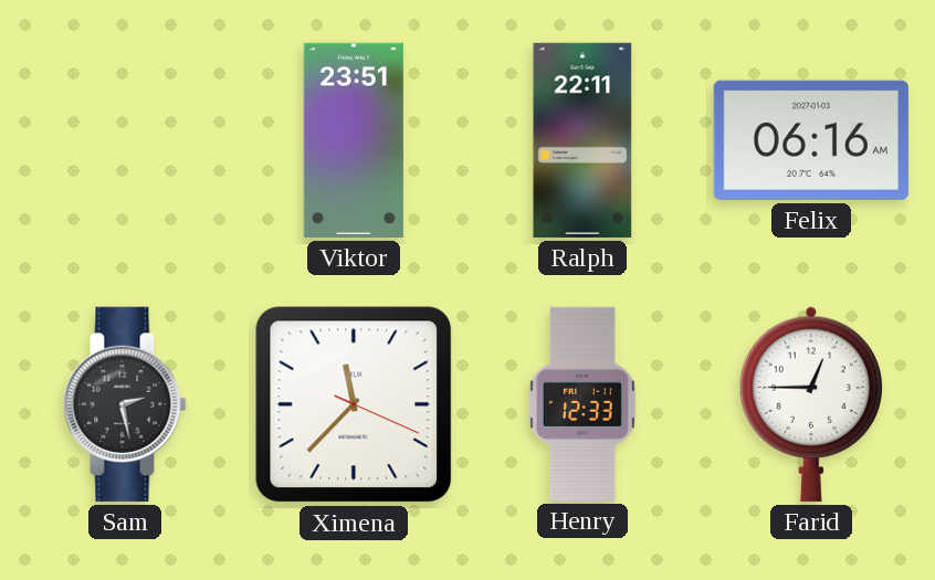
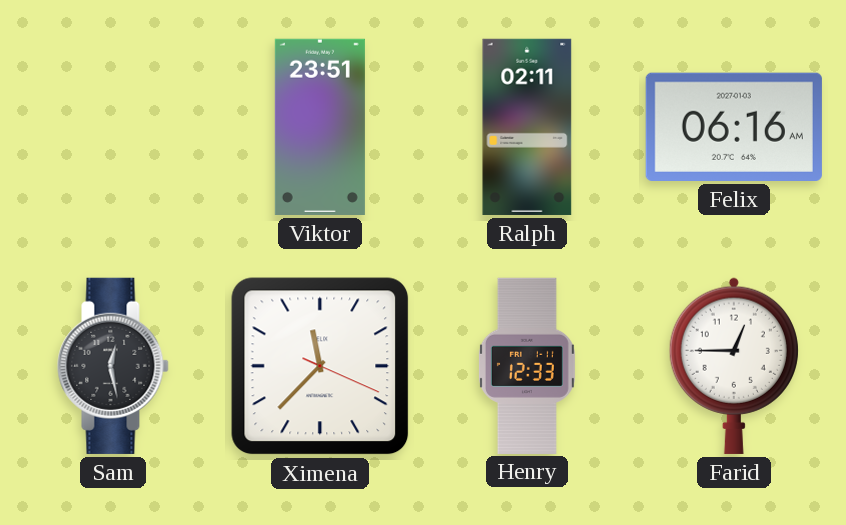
Ralph: 22:11 -> 02:11 (527, 127)
Sam: 2:28 -> 12:28 (113, 366)
